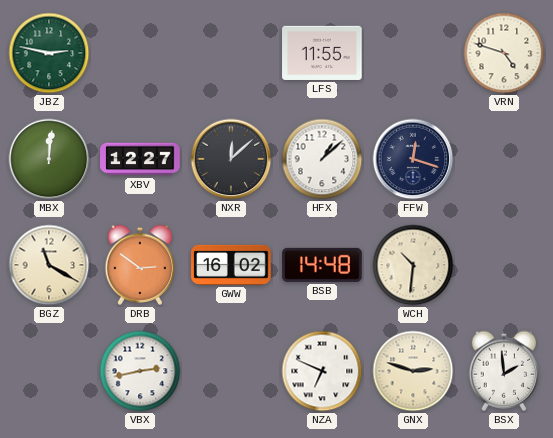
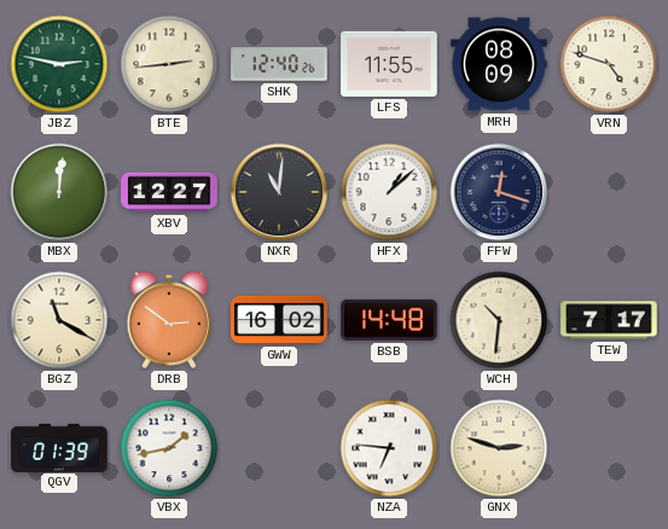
BTE: none -> 2:44 (169, 64)
SHK: none -> 12:40 (279, 64)
MRH: none -> 08:09 (499, 64)
NXR: 12:08 -> 11:01 (279, 192)
TEW: none -> 7:17 (609, 320)
QGV: none -> 01:39 (59, 447)
VBX: 2:43 -> 1:43 (169, 448)
NZA: 6:49 -> 6:46 (389, 448)
BSX: 1:59 -> none (504, 371)
